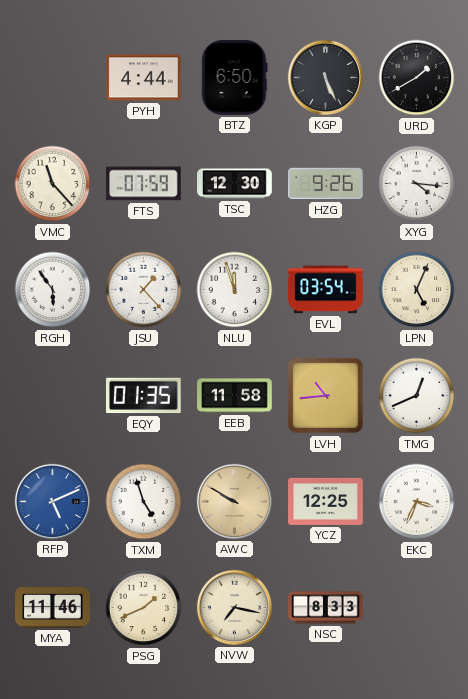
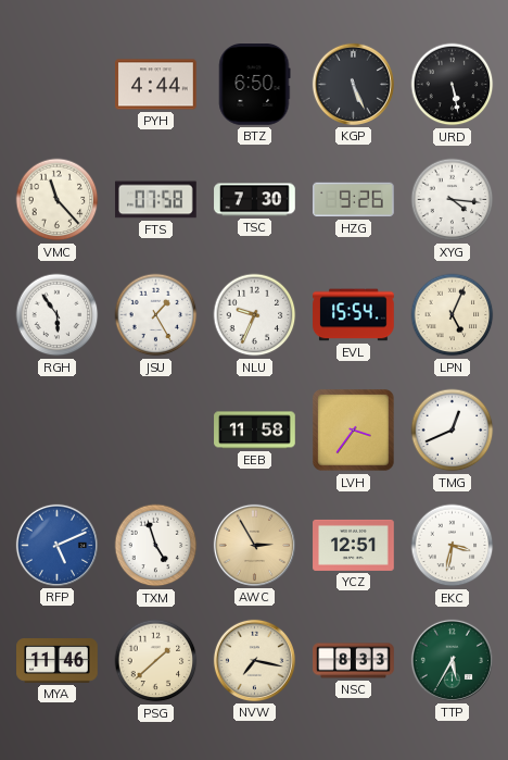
URD: 1:40 -> 5:28 (453, 85)
FTS: 07:59 -> 07:58 (156, 200)
TSC: 12:30 -> 7:30 (255, 200)
JSU: 1:23 -> 1:25 (156, 315)
NLU: 11:57 -> 9:34 (255, 315)
EVL: 03:54 -> 15:54 (354, 315)
EQY: 01:35 -> none (144, 396)
LVH: 10:44 -> 3:36 (354, 431)
AWC: 9:50 -> 2:55 (254, 545)
YCZ: 12:25 -> 12:51 (354, 545)
EKC: 3:34 -> 3:32 (453, 546)
PSG: 1:41 -> 1:38 (156, 661)
TTP: none -> 5:35 (452, 660)
